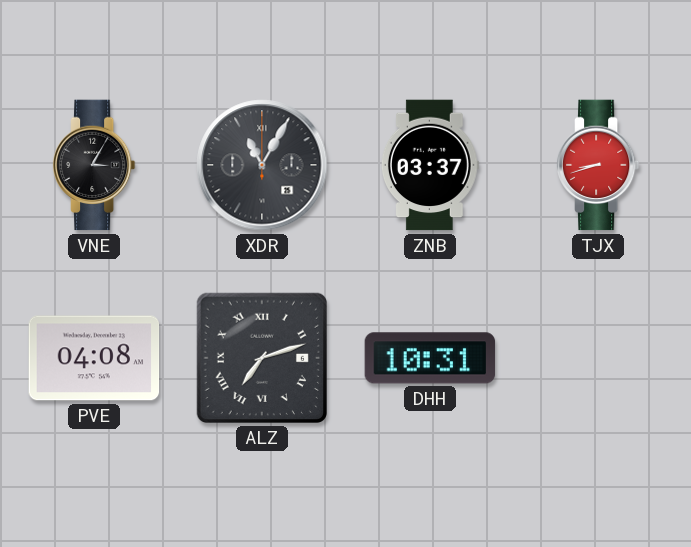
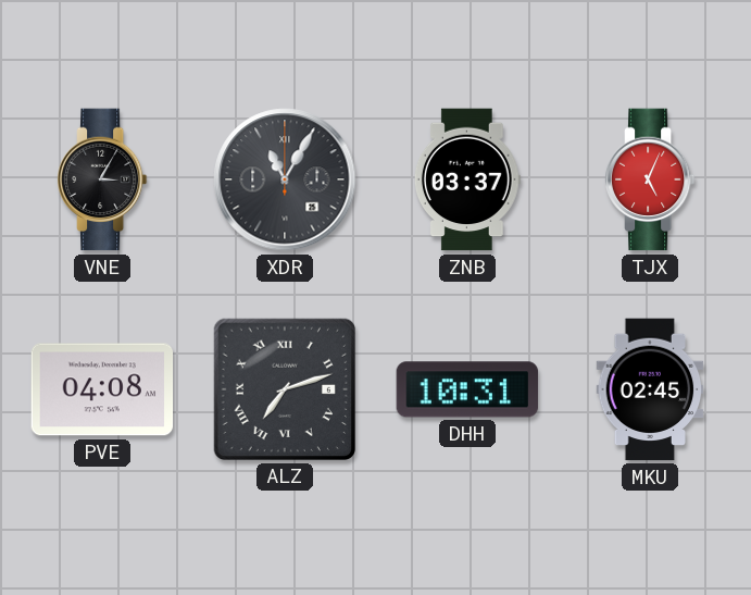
TJX: 8:42 -> 5:04 (650, 179)
MKU: none -> 02:45 (650, 389)
